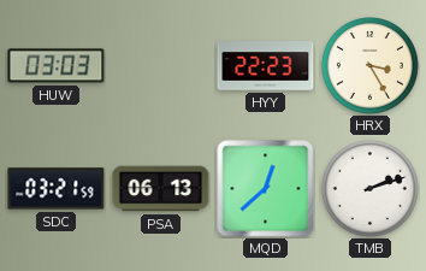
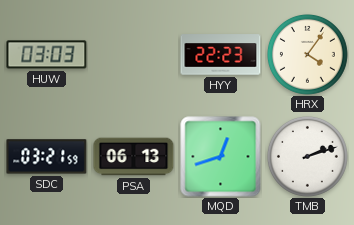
HRX: 3:25 -> 4:06 (307, 54)
MQD: 12:38 -> 12:42 (221, 157)
